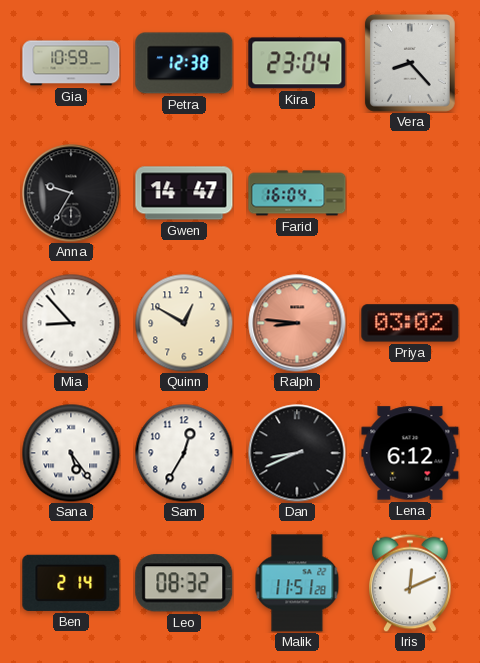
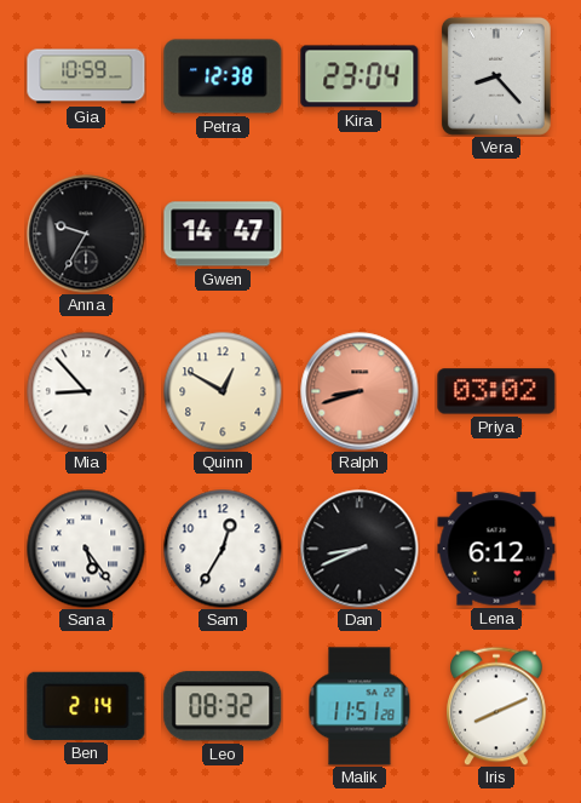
Farid: 16:04 -> none (297, 193)
Ralph: 8:46 -> 8:42 (359, 391)
Iris: 12:11 -> 8:11 (497, 706)
